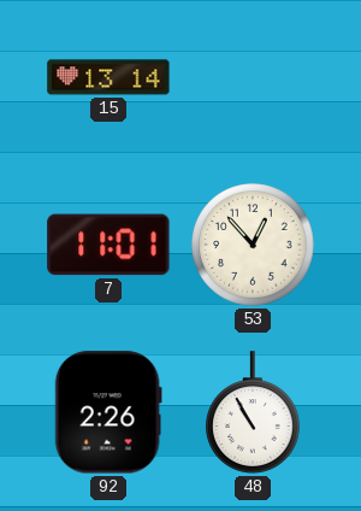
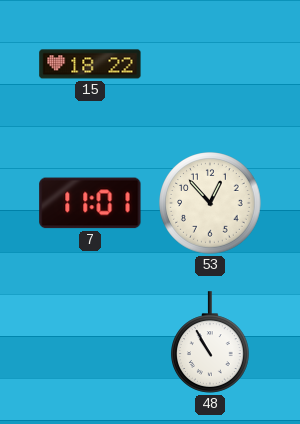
15: 13:14 -> 18:22 (90, 64)
92: 2:26 -> none (108, 412)
